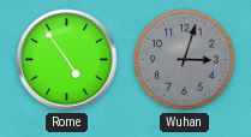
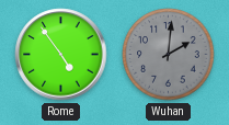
Wuhan: 3:03 -> 2:01 (169, 55)
